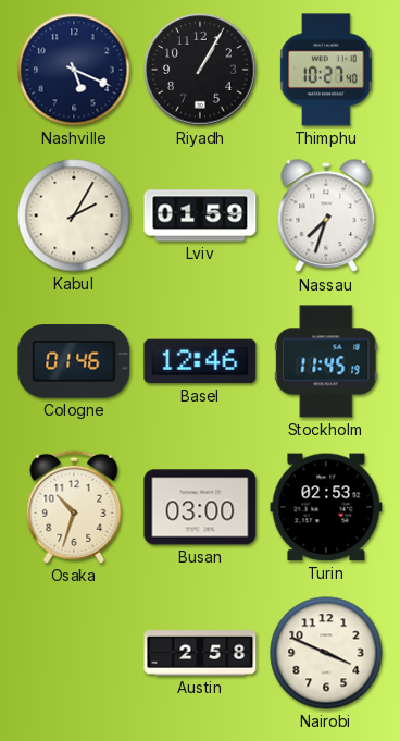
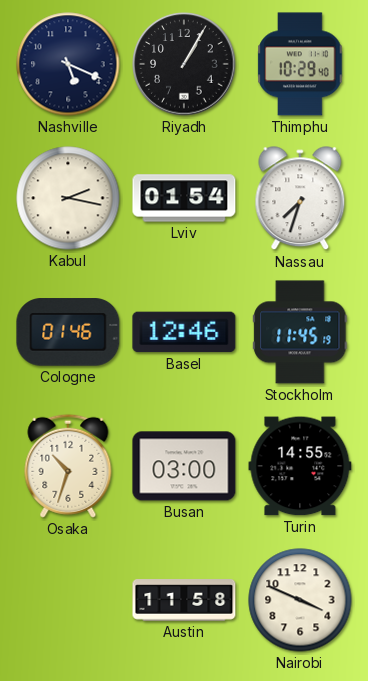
Thimphu: 10:27 -> 10:29 (300, 64)
Kabul: 2:05 -> 2:17 (68, 198)
Lviv: 01:59 -> 01:54 (184, 198)
Turin: 02:53 -> 14:55 (300, 466)
Austin: 2:58 -> 11:58 (184, 600)
